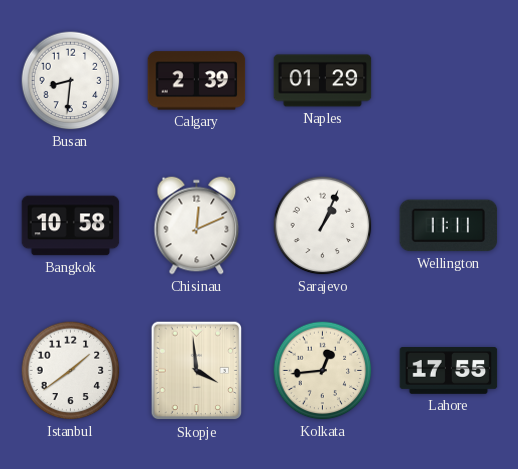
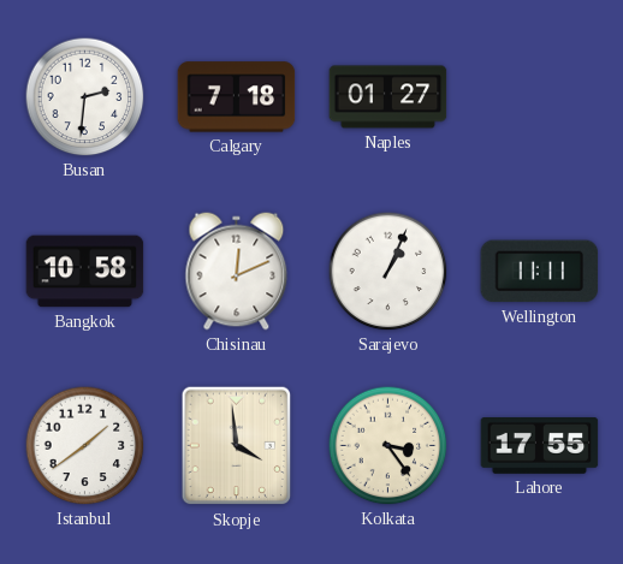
Busan: 8:31 -> 2:31 (85, 97)
Calgary: 2:39 -> 7:18 (237, 97)
Naples: 01:29 -> 01:27 (388, 97)
Kolkata: 12:44 -> 3:24 (388, 446)
